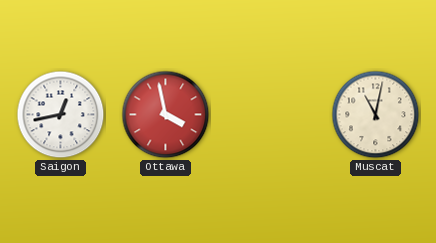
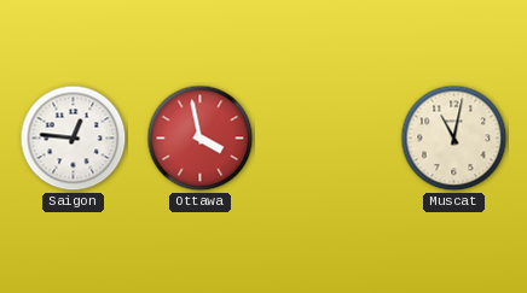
Saigon: 12:43 -> 12:46 (74, 139)
